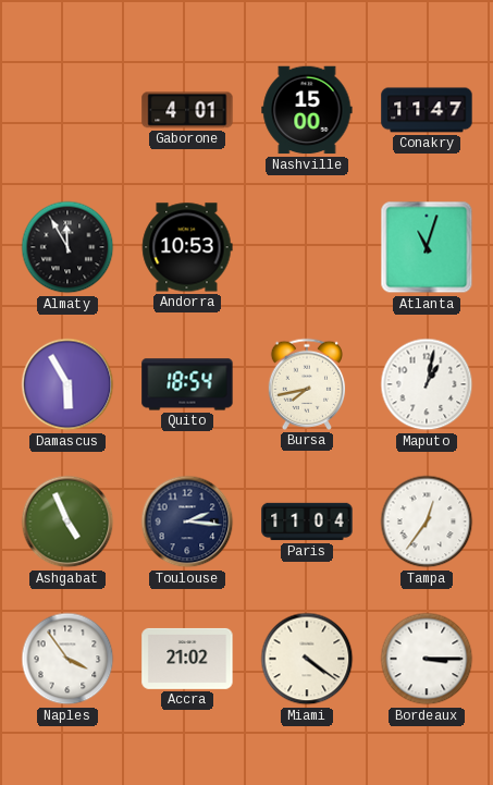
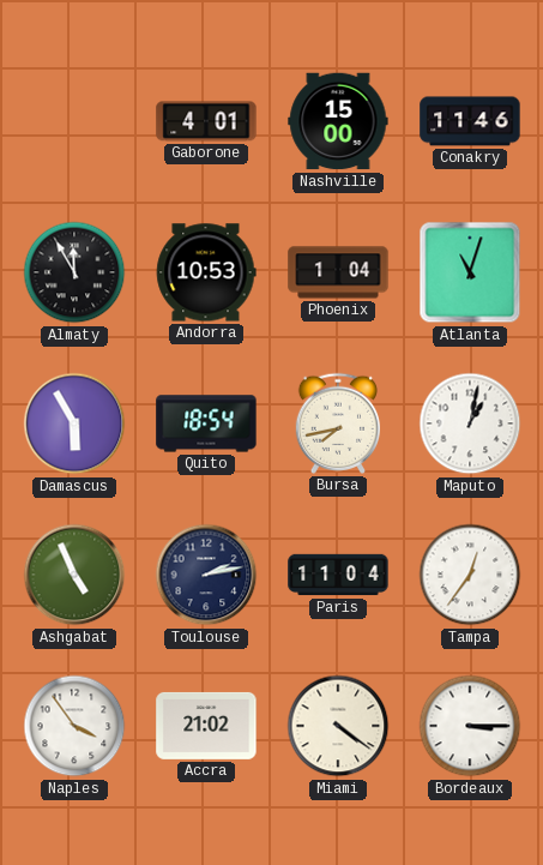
Conakry: 11:47 -> 11:46 (470, 121)
Phoenix: none -> 1:04 (338, 272)
Toulouse: 2:16 -> 2:13 (206, 575)
